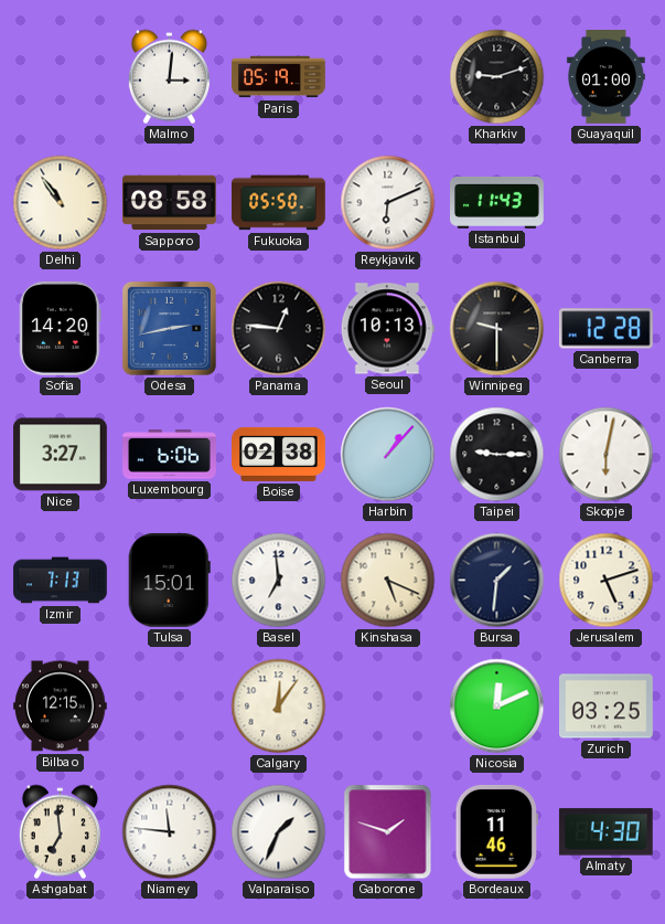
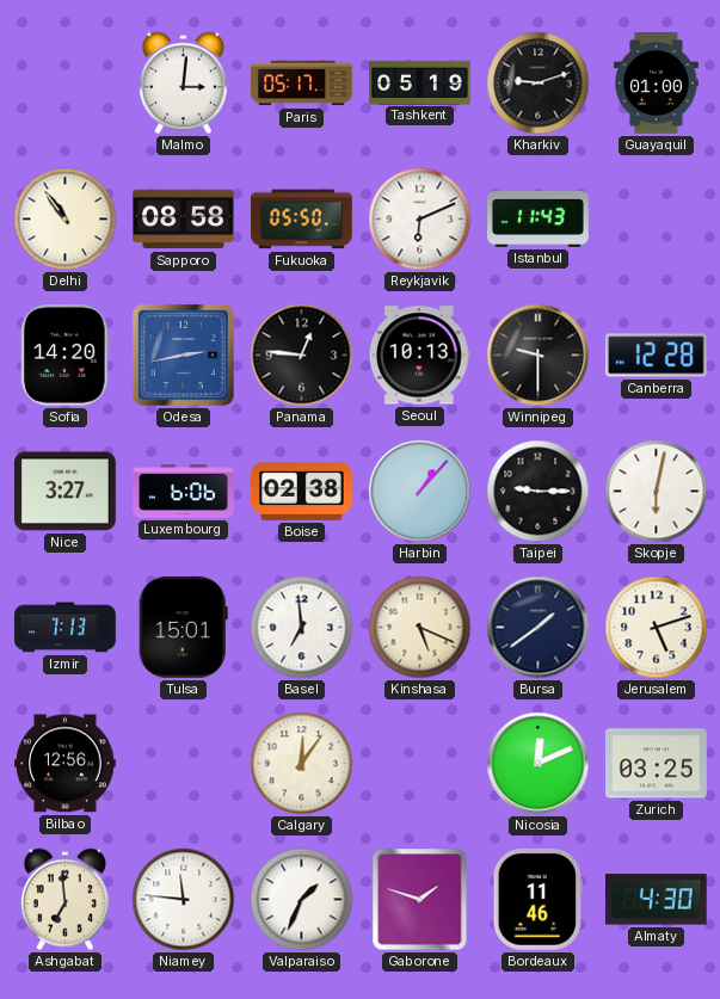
Paris: 05:19 -> 05:17 (302, 84)
Tashkent: none -> 05:19 (420, 82)
Bursa: 1:31 -> 1:39 (539, 628)
Bilbao: 12:15 -> 12:56 (66, 764)
